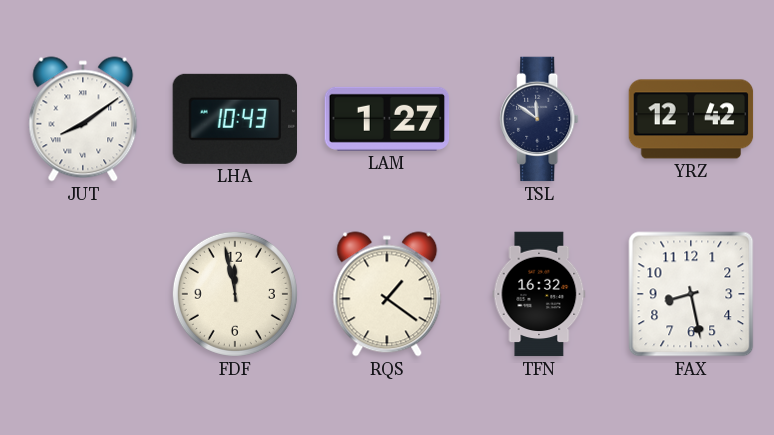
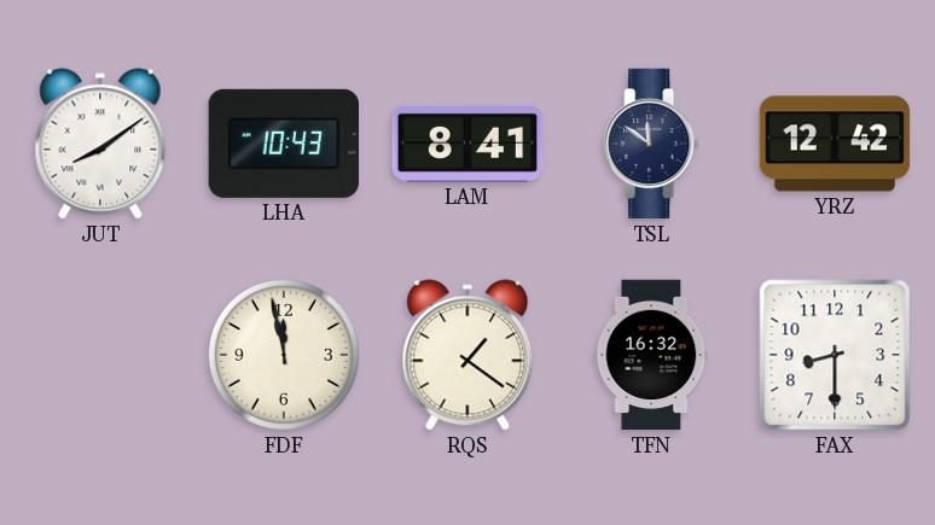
LAM: 1:27 -> 8:41 (467, 144)
FAX: 8:28 -> 8:30 (835, 355)
